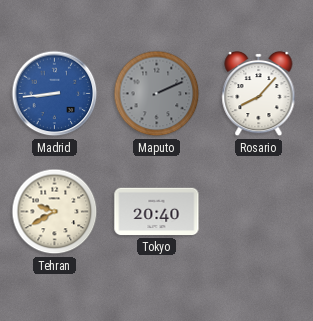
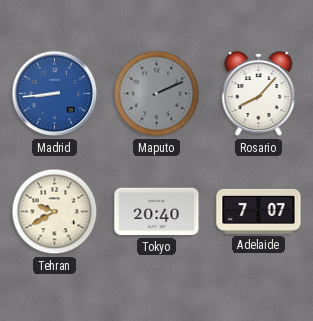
Adelaide: none -> 7:07 (259, 211)
